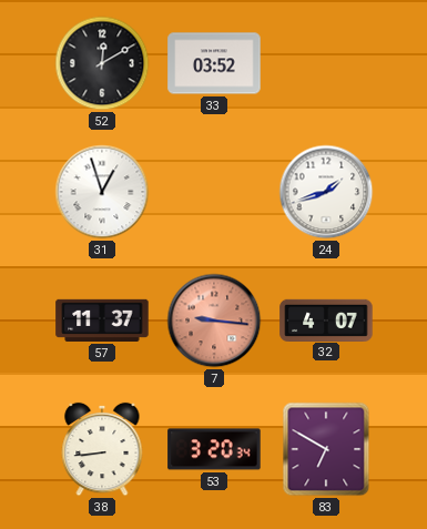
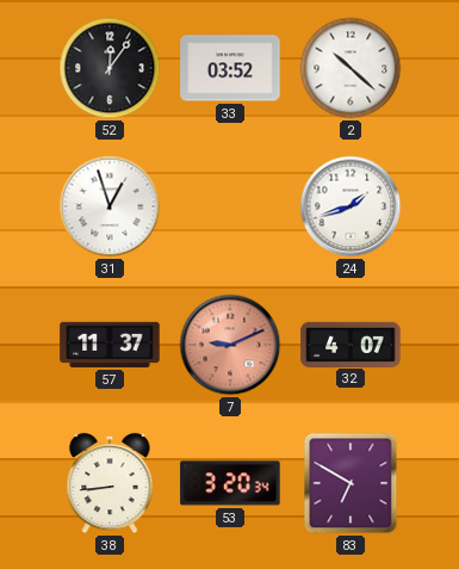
52: 12:10 -> 12:06 (110, 68)
2: none -> 10:22 (351, 68)
7: 9:16 -> 9:11 (230, 345)
